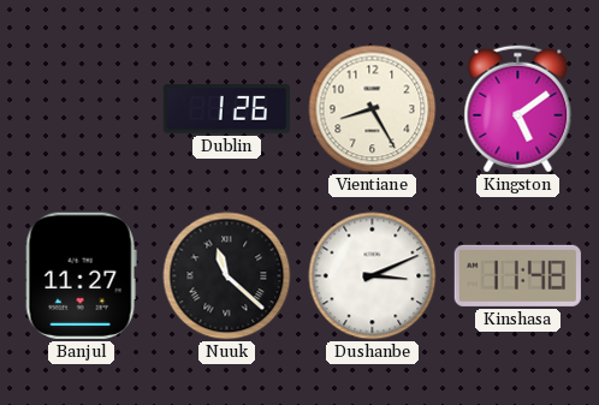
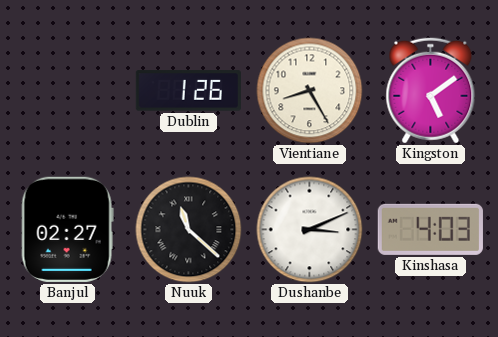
Banjul: 11:27 -> 02:27 (67, 229)
Kinshasa: 11:48 -> 4:03 (430, 229)
